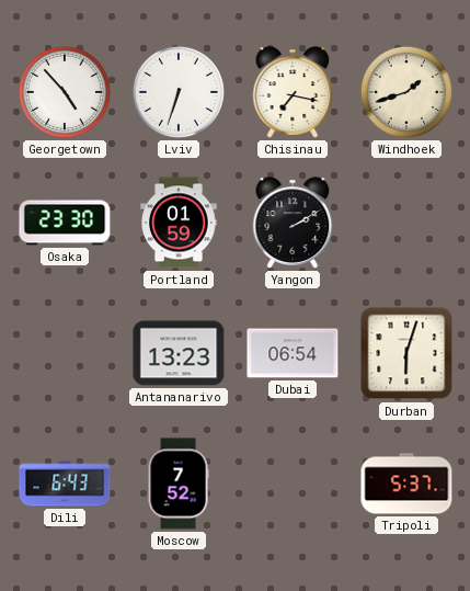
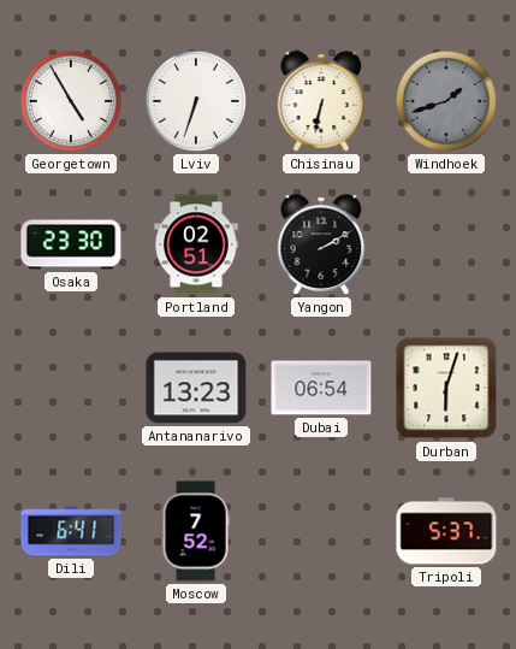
Georgetown: 4:53 -> 4:55 (71, 101)
Chisinau: 7:17 -> 6:32 (321, 101)
Windhoek dial: cream -> grey (446, 101)
Portland: 01:59 -> 02:51 (196, 244)
Dili: 6:43 -> 6:41 (71, 531)
